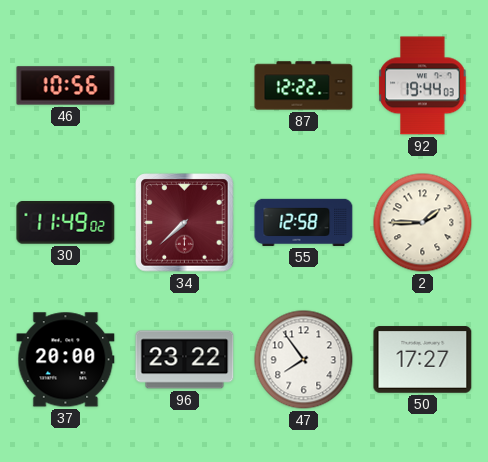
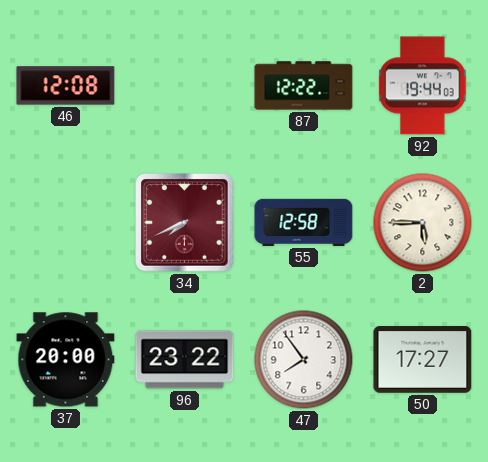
46: 10:56 -> 12:08 (66, 86)
30: 11:49 -> none (66, 223)
34: 7:38 -> 7:41 (185, 223)
2: 1:45 -> 5:45 (423, 223)
